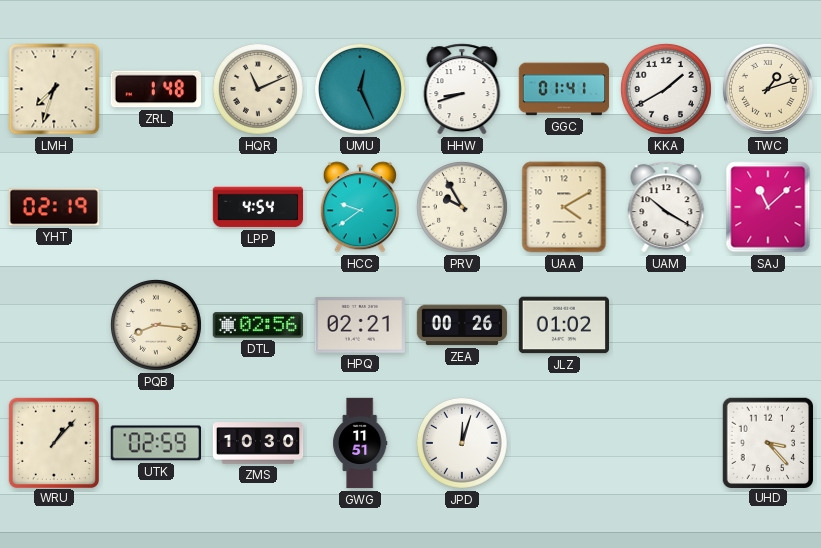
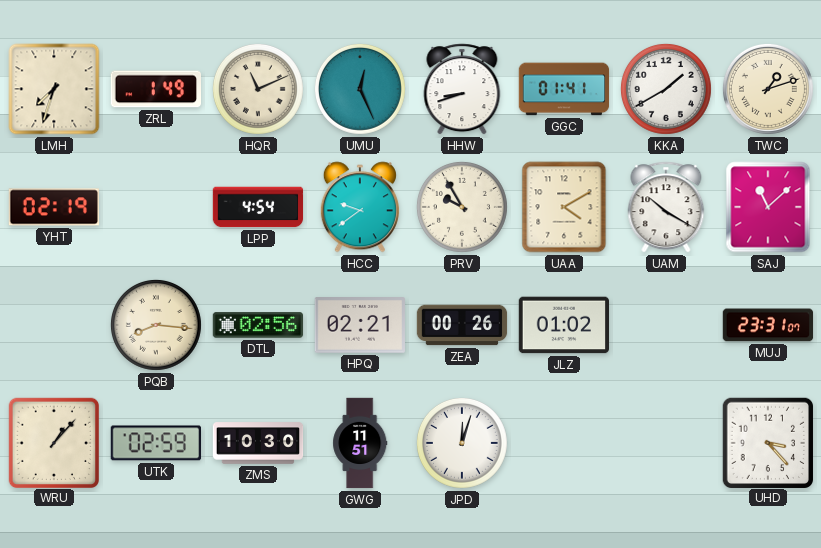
ZRL: 1:48 -> 1:49 (155, 89)
MUJ: none -> 23:31 (768, 325)
